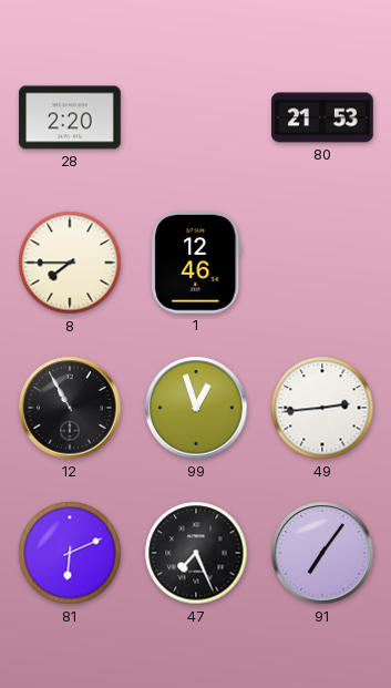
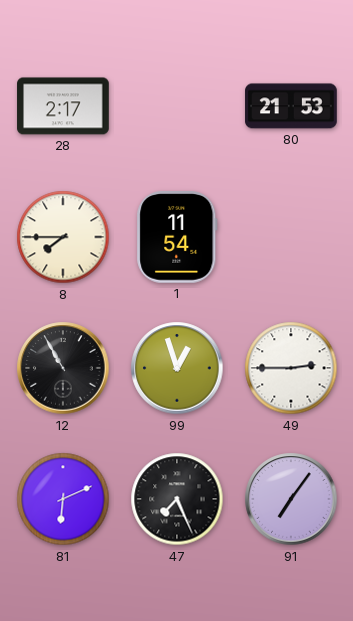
28: 2:20 -> 2:17 (63, 106)
1: 12:46 -> 11:54 (177, 238)
49: 2:44 -> 2:45 (291, 368)
